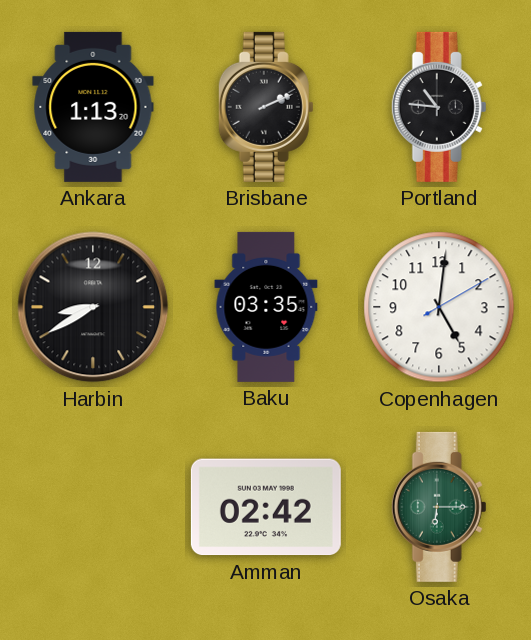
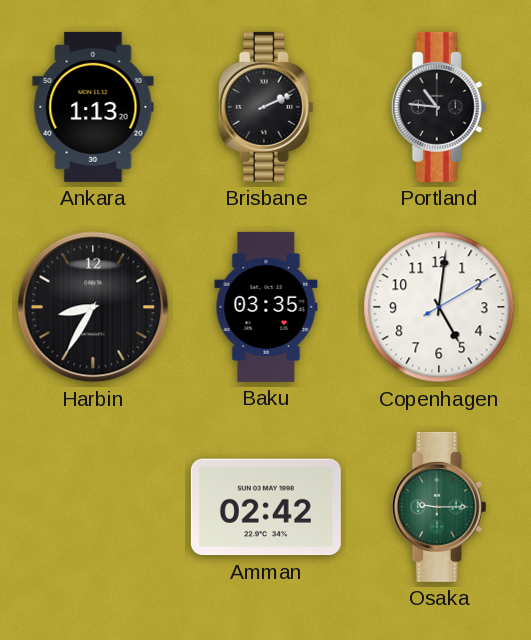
Harbin: 8:40 -> 8:35 (93, 307)
Osaka: 6:15 -> 9:15 (439, 507)
